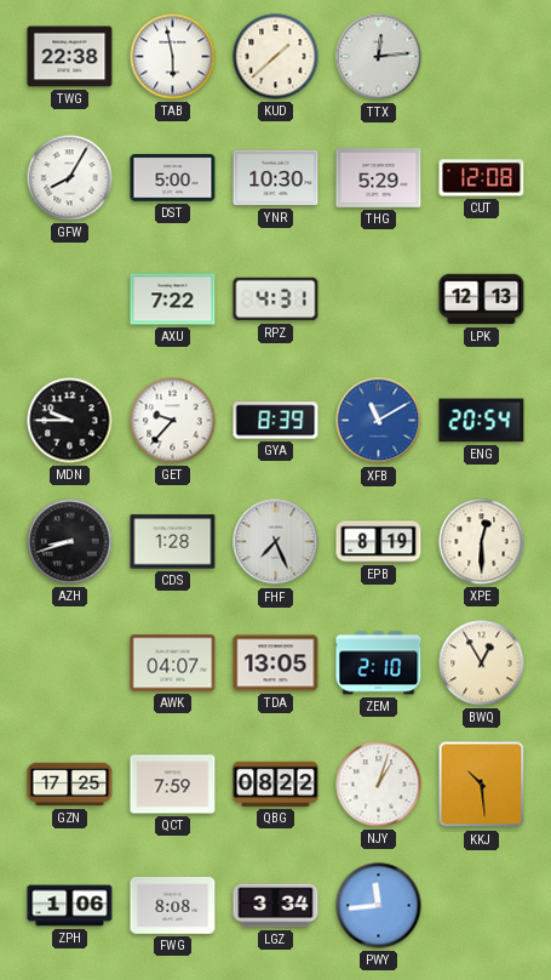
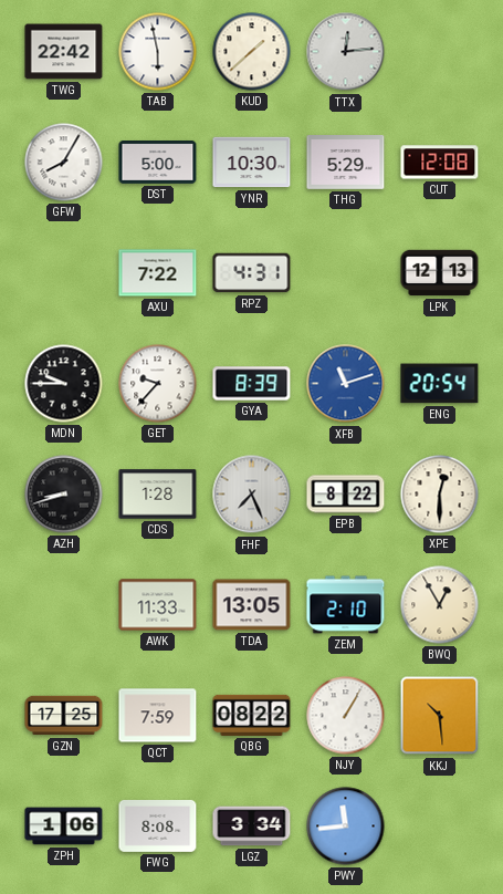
TWG: 22:38 -> 22:42 (64, 52)
XFB: 11:10 -> 11:12 (346, 384)
EPB: 8:19 -> 8:22 (346, 495)
AWK: 04:07 -> 11:33 (158, 605)
NJY: 1:03 -> 1:05 (346, 716)
